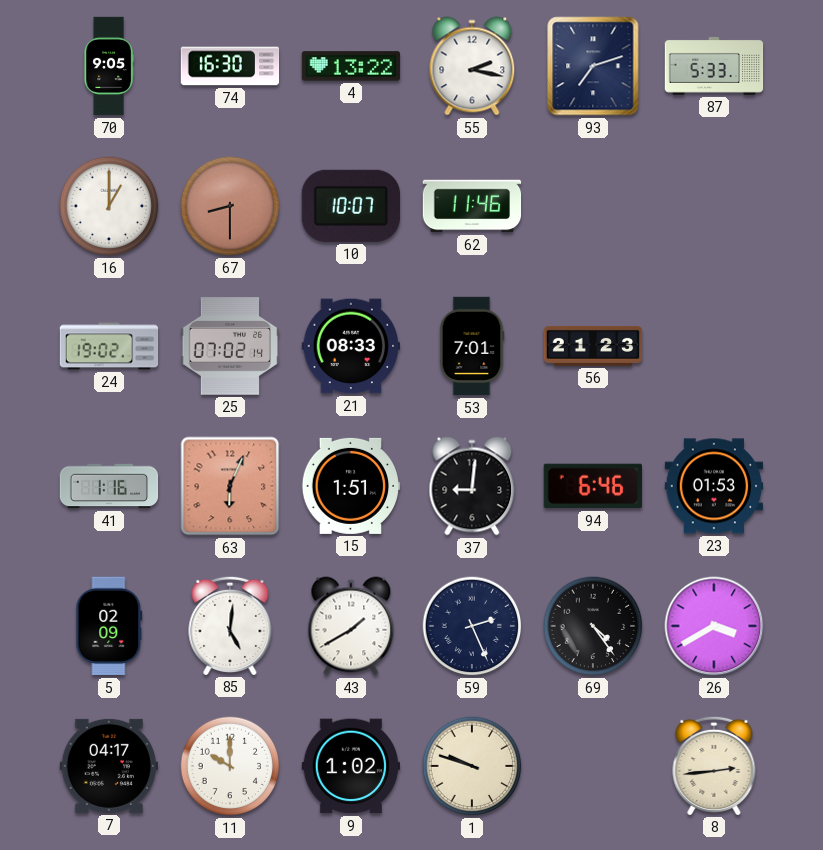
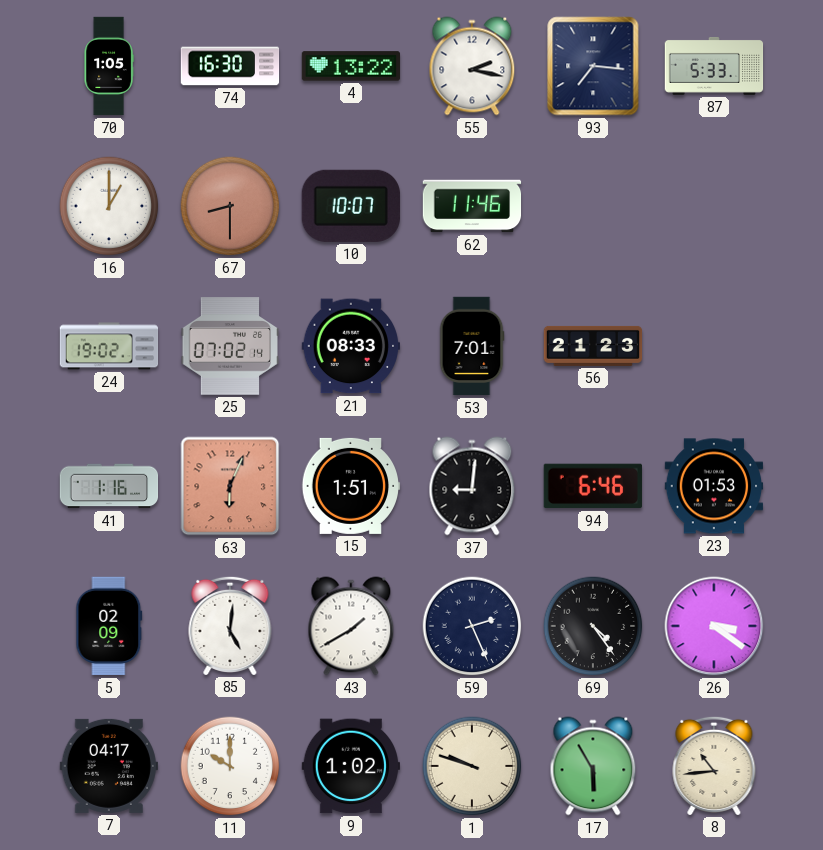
70: 9:05 -> 1:05 (109, 66)
93: 7:12 -> 7:16 (593, 66)
26: 3:40 -> 3:21 (714, 626)
17: none -> 5:55 (593, 766)
8: 2:44 -> 10:44 (714, 765)
